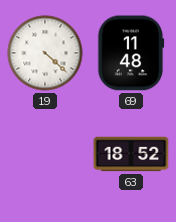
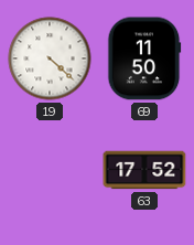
69: 11:48 -> 11:50 (144, 58)
63: 18:52 -> 17:52 (144, 170)
